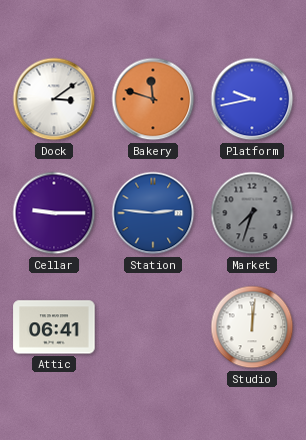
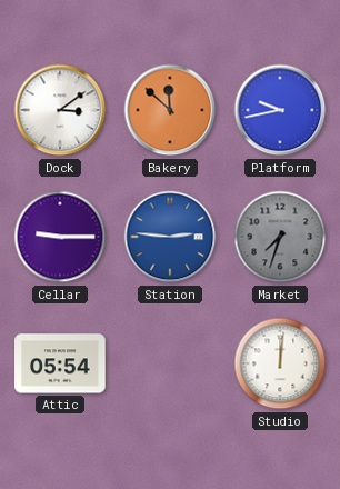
Bakery: 11:48 -> 11:52 (170, 110)
Attic: 06:41 -> 05:54 (60, 363)
